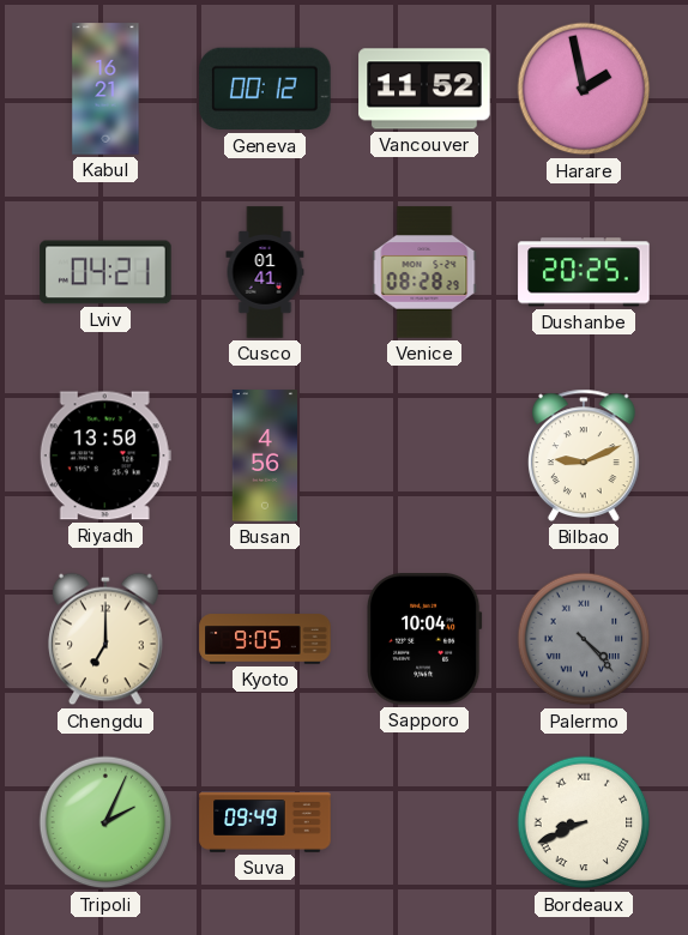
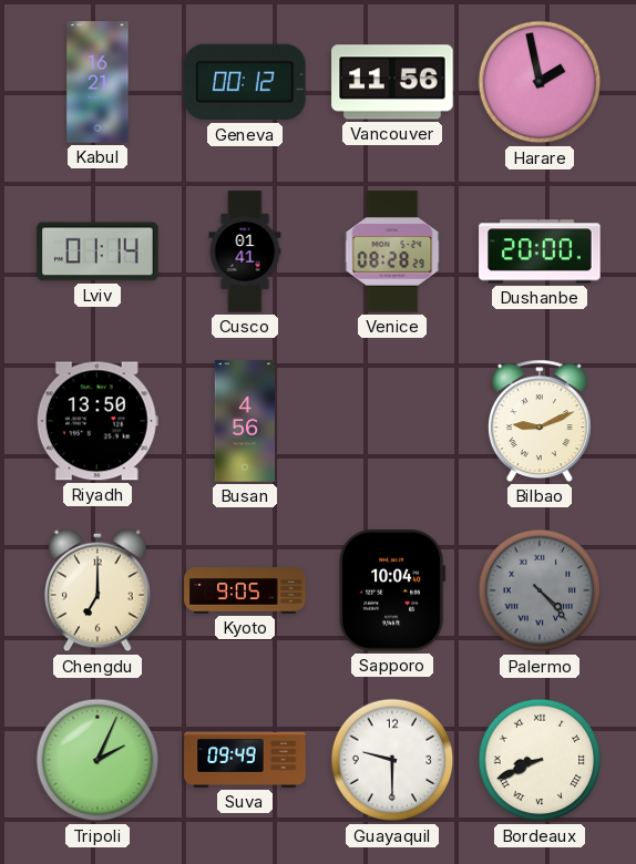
Vancouver: 11:52 -> 11:56 (392, 82)
Lviv: 04:21 -> 01:14 (98, 251)
Dushanbe: 20:25 -> 20:00 (540, 251)
Guayaquil: none -> 9:30 (392, 760)
